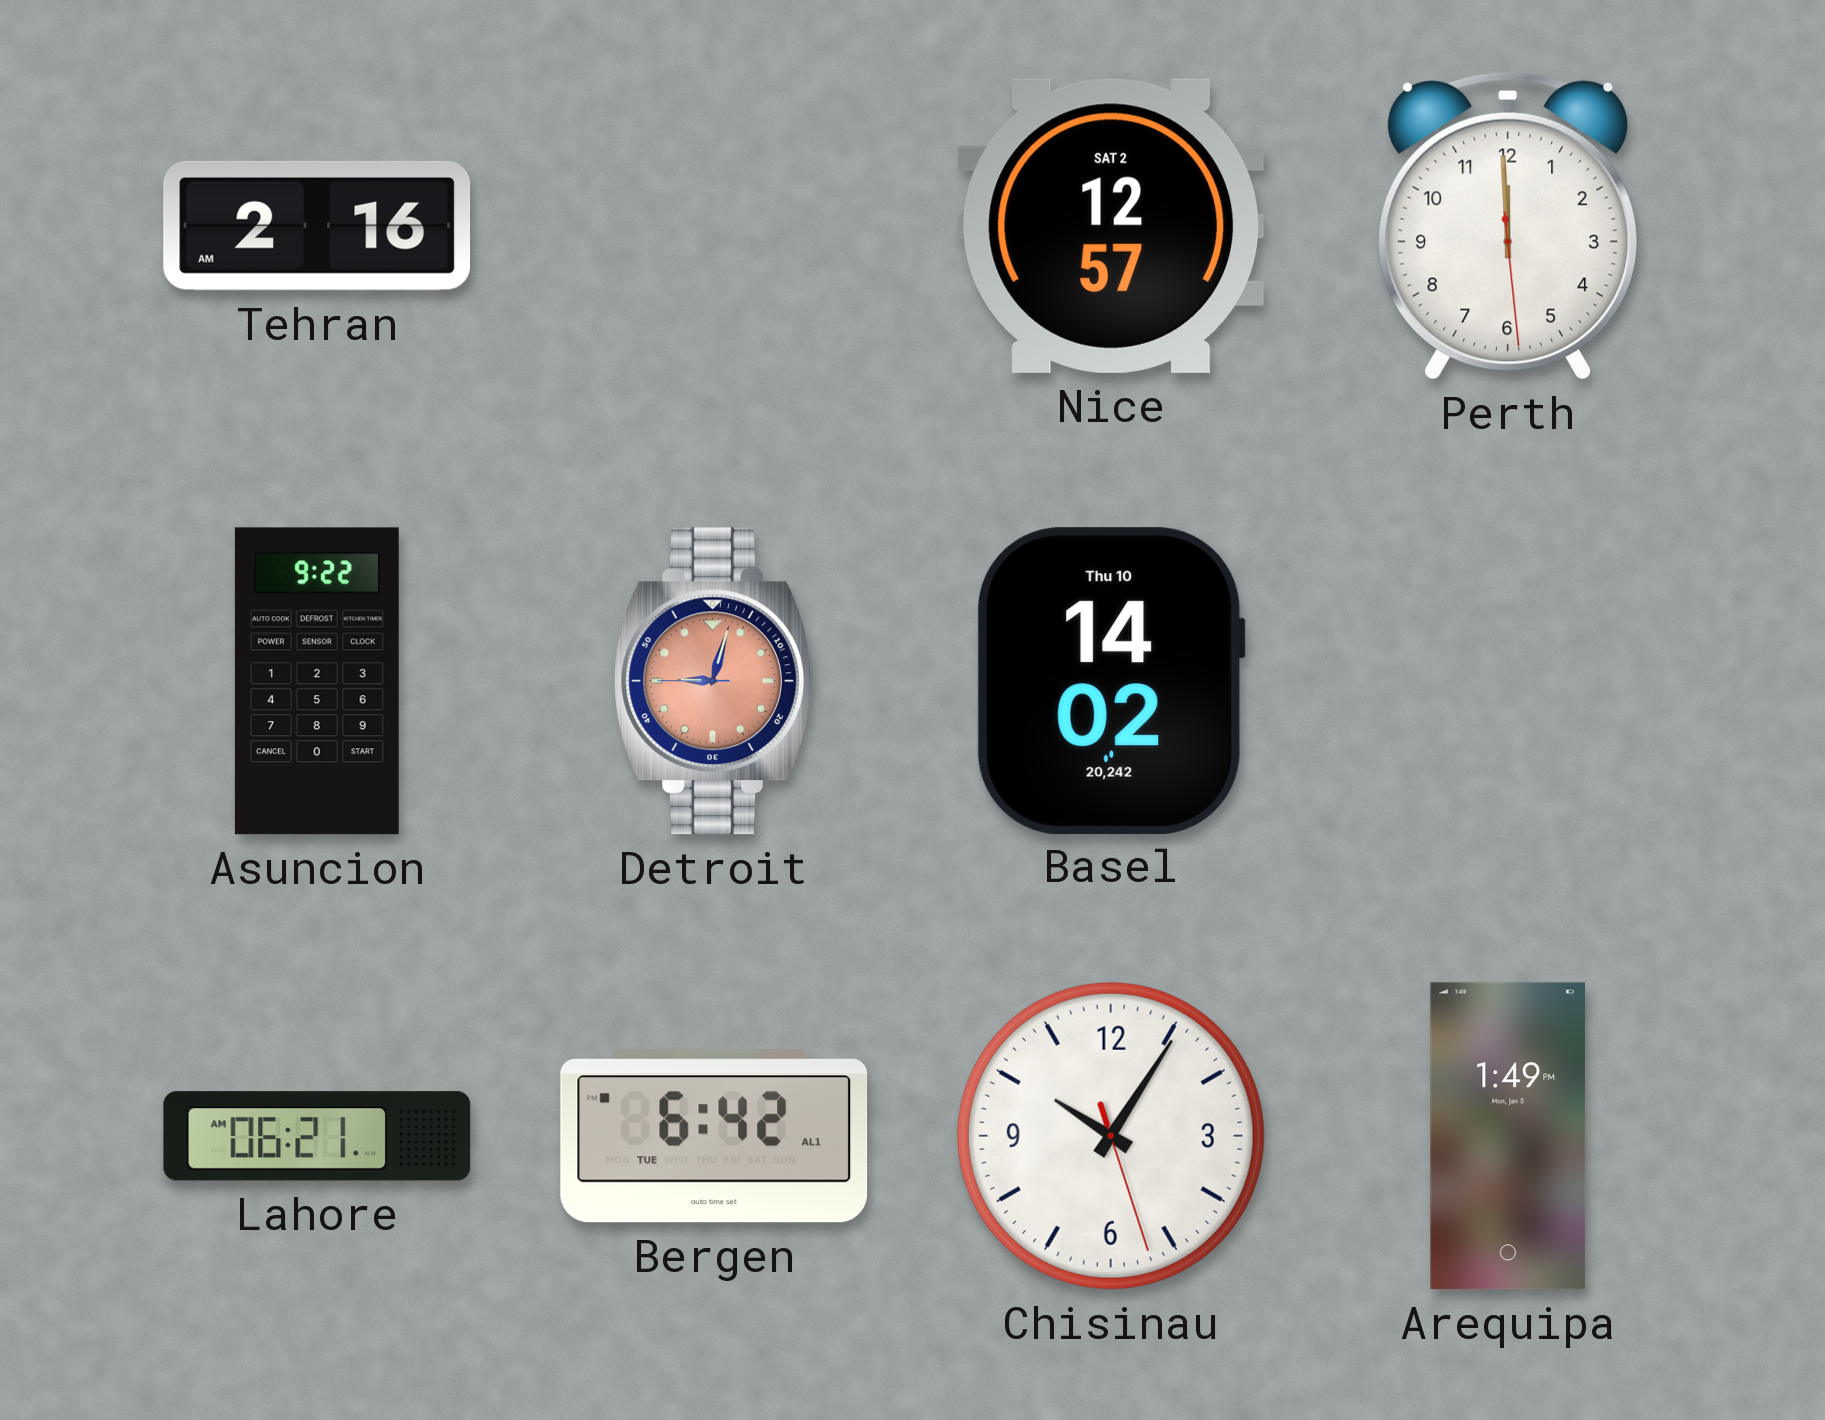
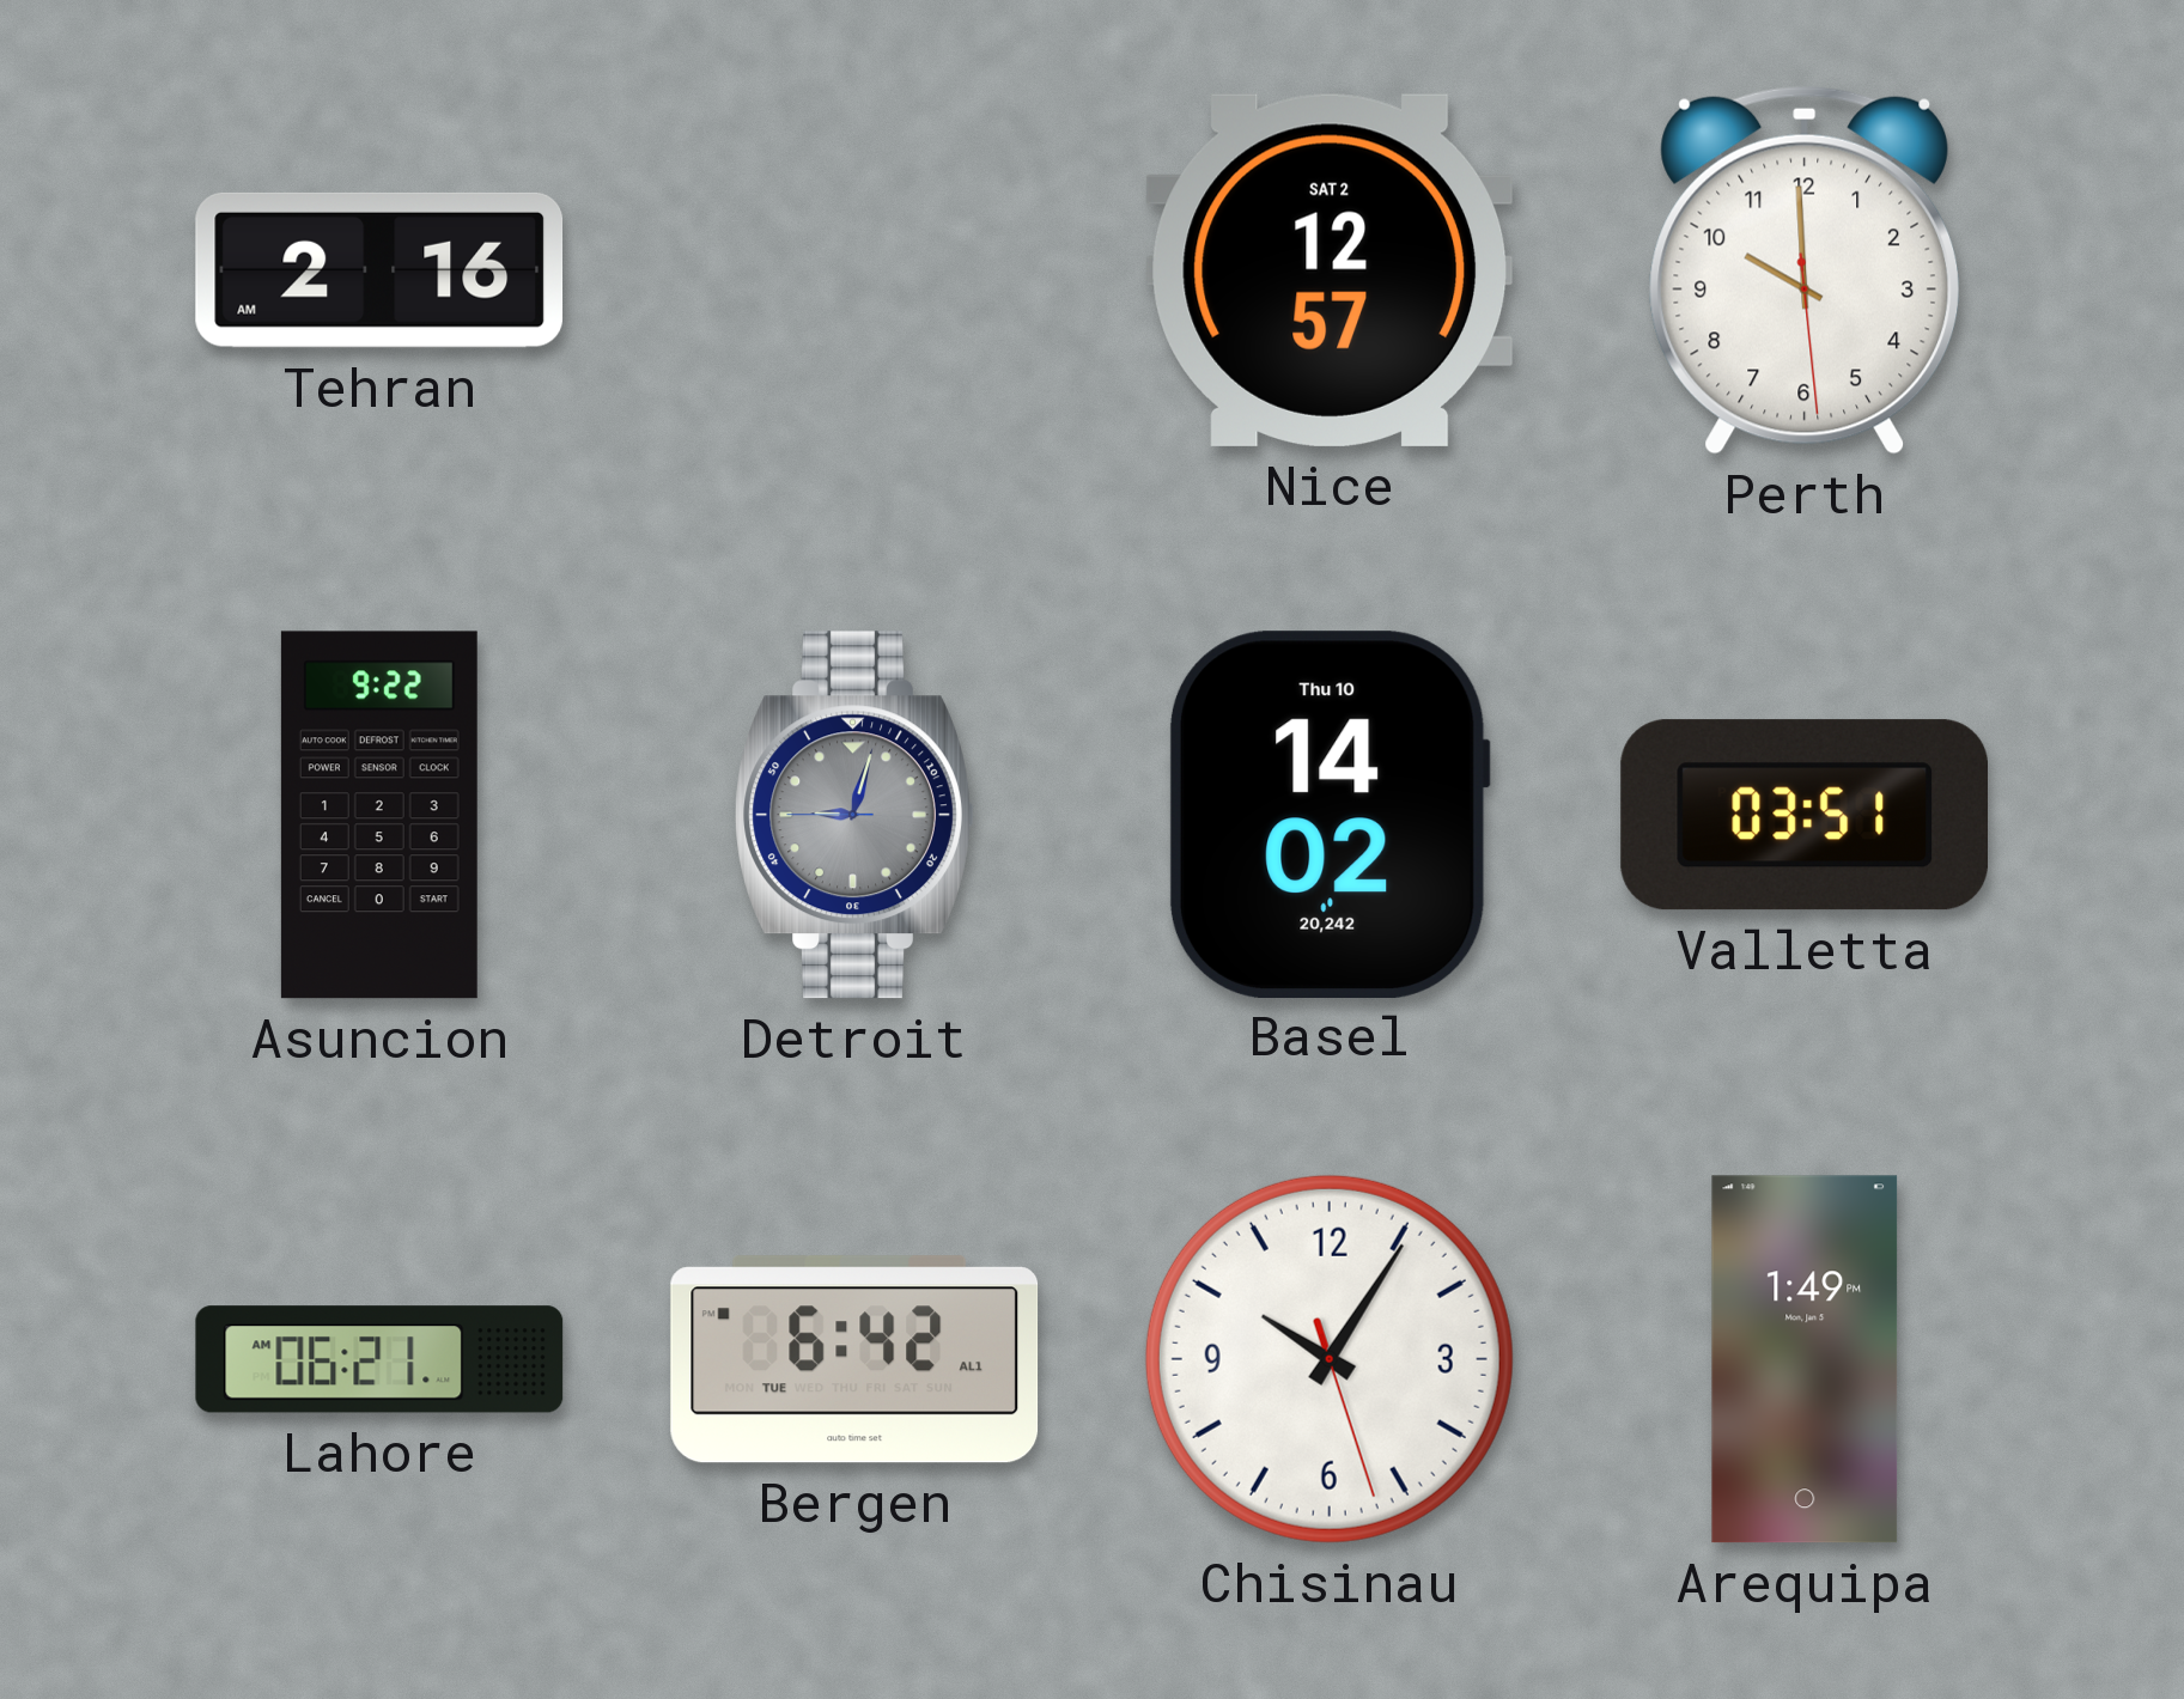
Perth: 11:59 -> 9:59 (1805, 270)
Detroit dial: salmon -> grey (854, 815)
Valletta: none -> 03:51 (1803, 815)
